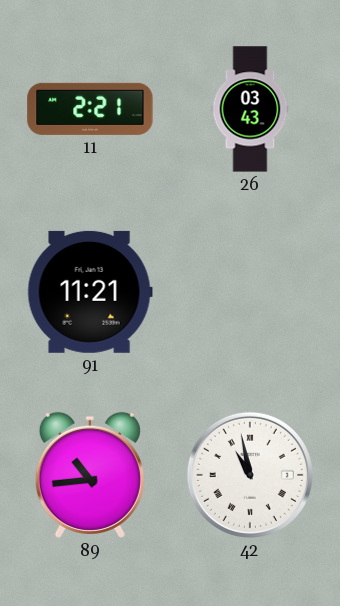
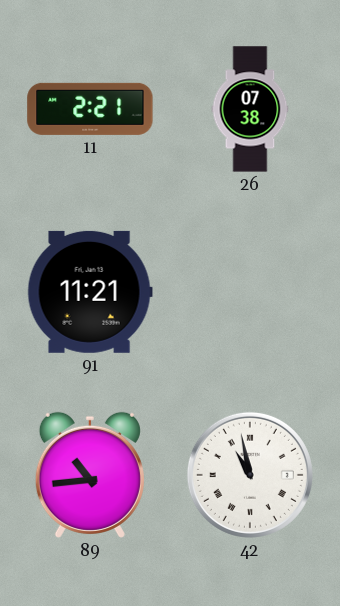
26: 03:43 -> 07:38 (250, 109)
